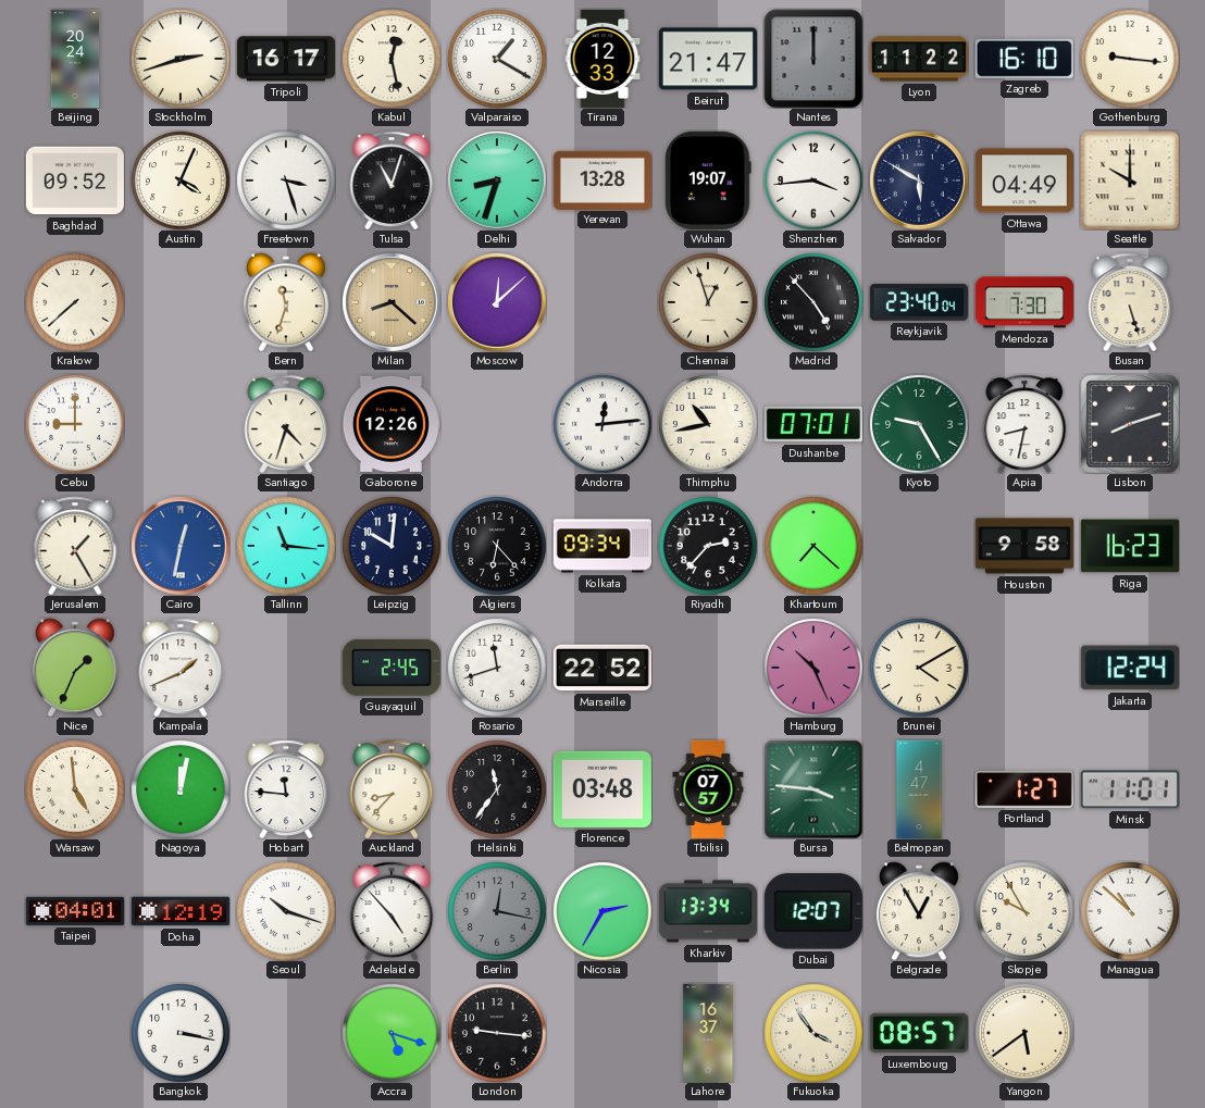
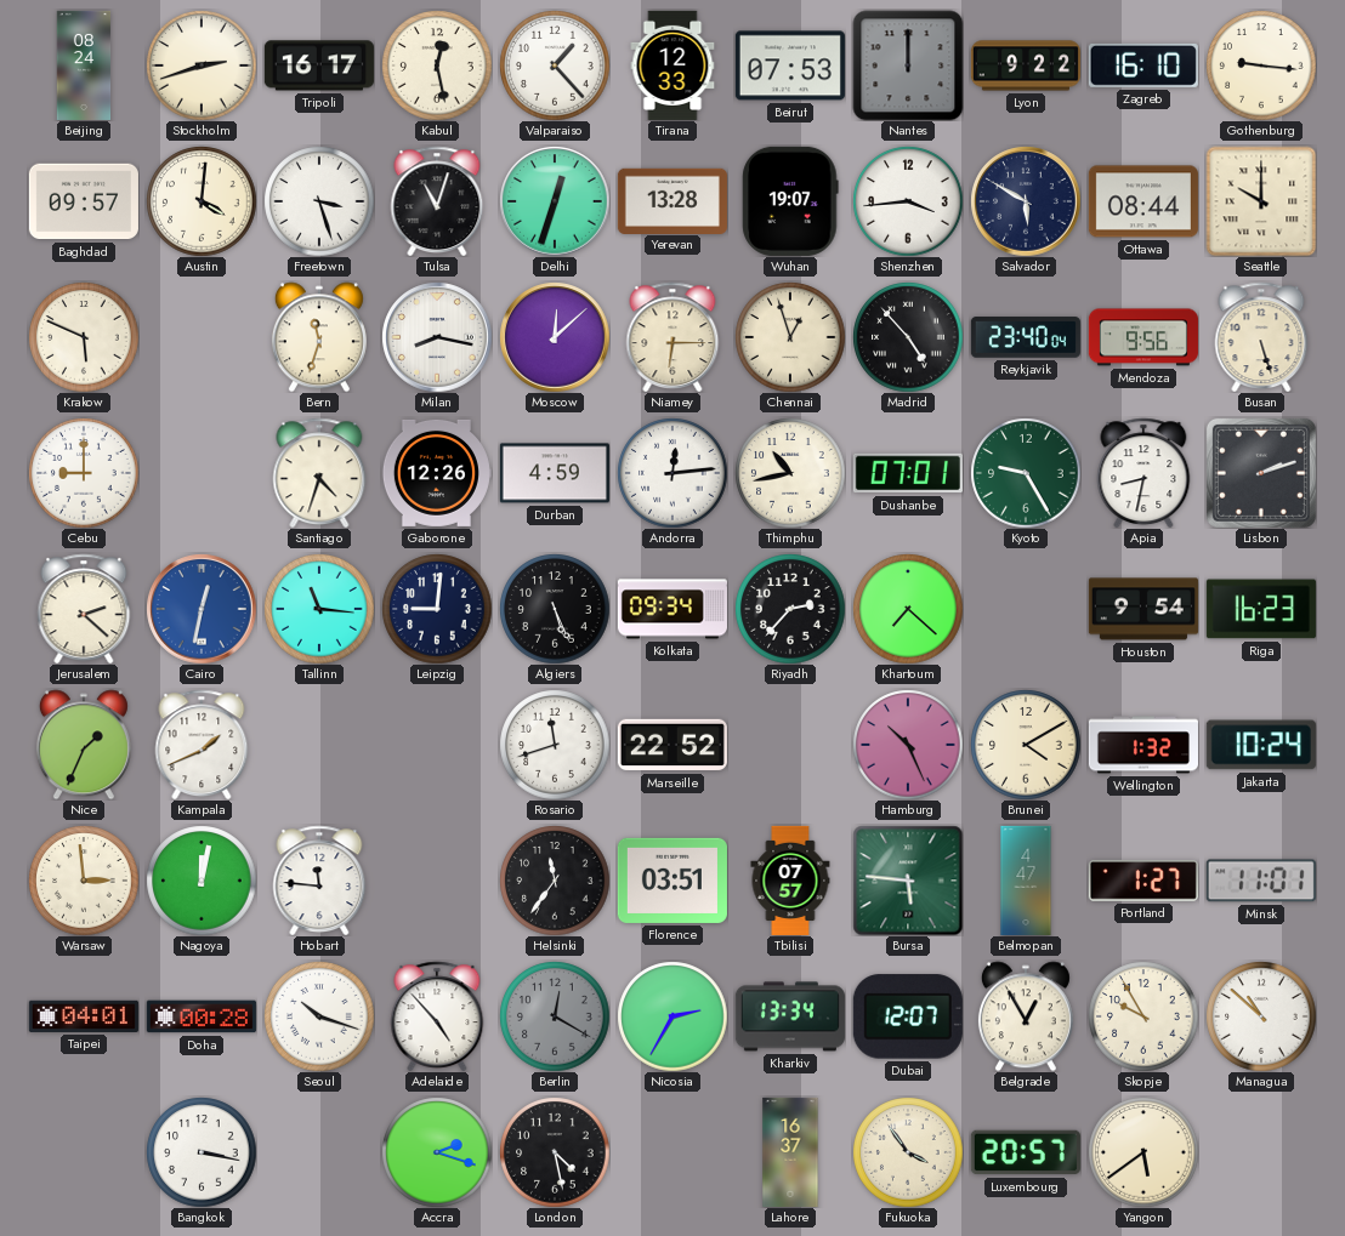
Beijing: 20:24 -> 08:24 (84, 65)
Valparaiso: 1:20 -> 1:23 (555, 65)
Beirut: 21:47 -> 07:53 (790, 65)
Lyon: 11:22 -> 9:22 (1026, 65)
Baghdad: 09:52 -> 09:57 (84, 201)
Austin: 4:04 -> 4:01 (202, 201)
Delhi: 8:33 -> 12:33 (555, 201)
Ottawa: 04:49 -> 08:44 (1143, 201)
Krakow: 7:38 -> 5:49 (84, 337)
Milan: 8:22 -> 8:17 (437, 337)
Milan dial: champagne -> white (437, 337)
Niamey: none -> 6:15 (672, 337)
Mendoza: 7:30 -> 9:56 (1143, 337)
Durban: none -> 4:59 (555, 473)
Lisbon: 8:12 -> 2:12 (1261, 473)
Jerusalem: 1:25 -> 2:22 (84, 609)
Leipzig: 10:01 -> 9:01 (437, 609)
Algiers: 6:23 -> 5:26 (555, 609)
Houston: 9:58 -> 9:54 (1143, 609)
Guayaquil: 2:45 -> none (392, 668)
Wellington: none -> 1:32 (1143, 745)
Jakarta: 12:24 -> 10:24 (1261, 745)
Warsaw: 4:59 -> 2:59 (84, 881)
Auckland: 8:37 -> none (392, 789)
Florence: 03:48 -> 03:51 (672, 881)
Bursa: 3:46 -> 5:46 (908, 881)
Doha: 12:19 -> 00:28 (202, 1016)
Berlin: 12:17 -> 12:20 (555, 1016)
Accra: 5:18 -> 2:18 (437, 1152)
London: 9:16 -> 4:28 (555, 1152)
Luxembourg: 08:57 -> 20:57 (1026, 1152)
